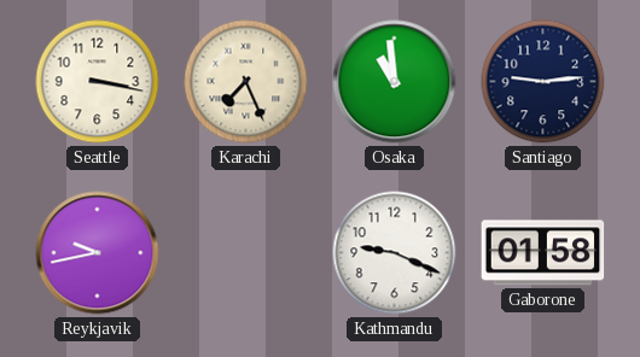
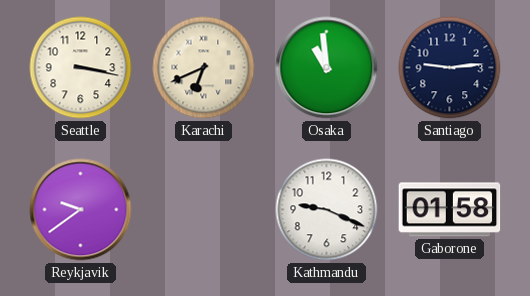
Karachi: 7:26 -> 6:41 (204, 68)
Reykjavik: 9:43 -> 9:39 (81, 210)
